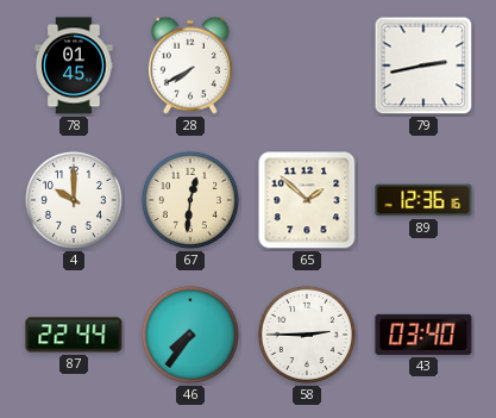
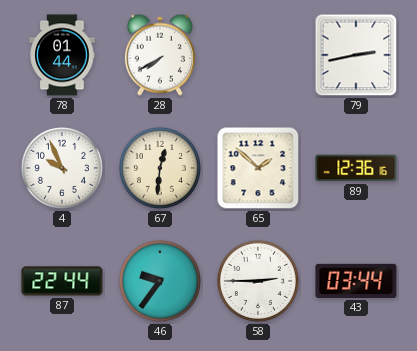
78: 01:45 -> 01:44 (62, 55)
4: 10:00 -> 9:56 (62, 168)
46: 7:36 -> 9:36 (160, 281)
43: 03:40 -> 03:44 (356, 281)
